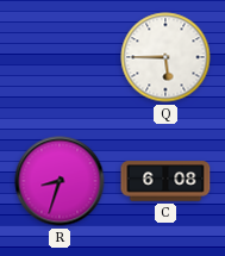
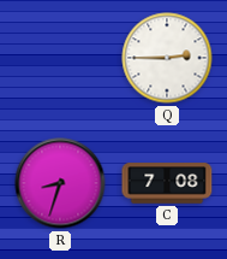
Q: 5:45 -> 2:45 (167, 58)
C: 6:08 -> 7:08 (167, 183)
